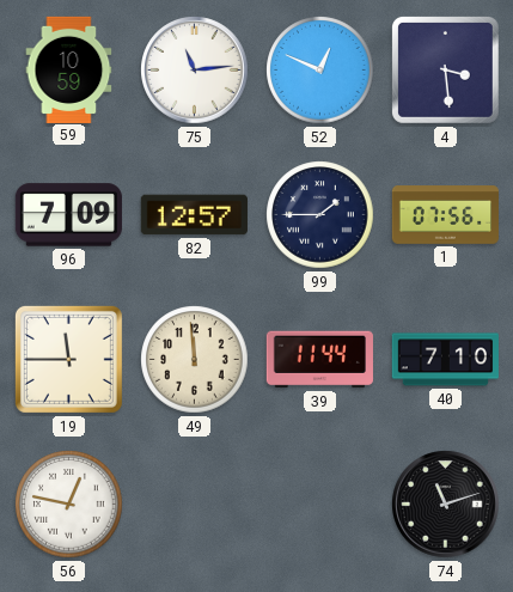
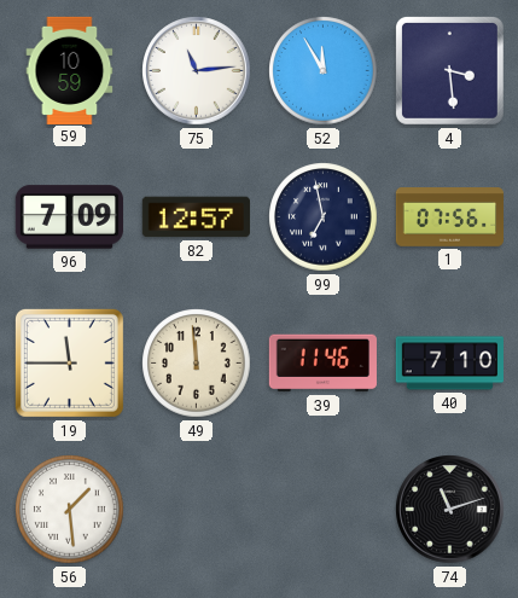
52: 12:49 -> 11:55 (324, 71)
99: 1:45 -> 6:58 (324, 217)
39: 11:44 -> 11:46 (322, 364)
56: 12:47 -> 1:29 (70, 510)
